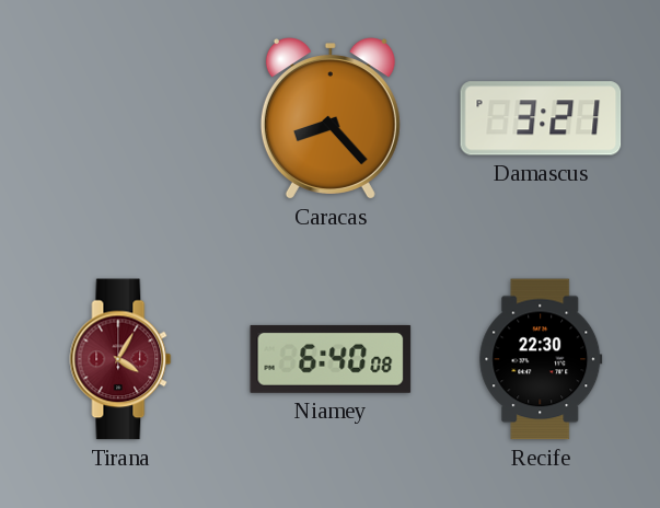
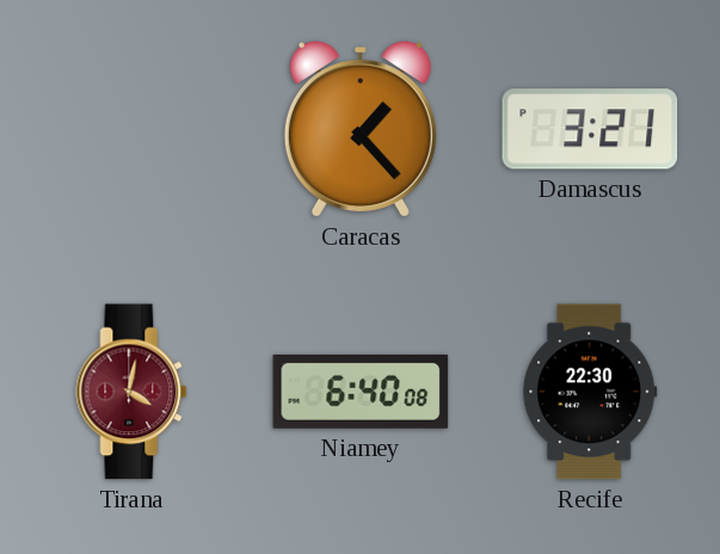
Caracas: 8:23 -> 1:23 (361, 129)
Tirana: 4:05 -> 4:02 (131, 392)
